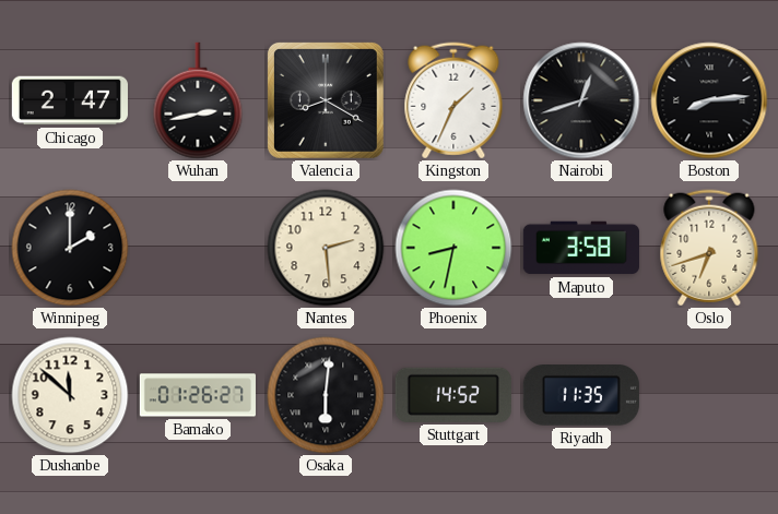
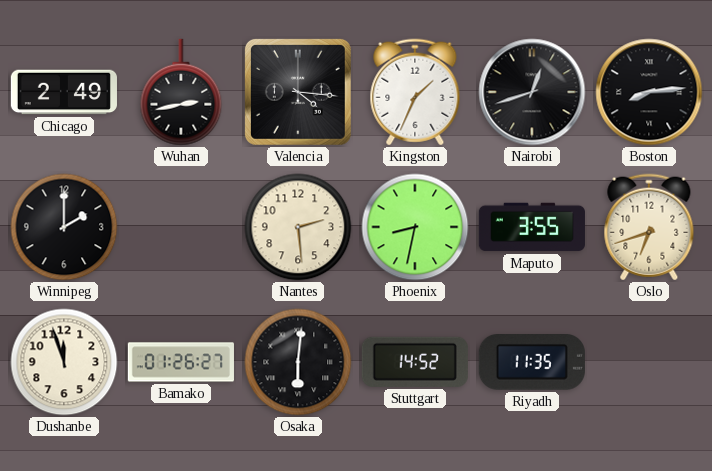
Chicago: 2:47 -> 2:49 (64, 92)
Valencia: 8:20 -> 4:16 (298, 92)
Maputo: 3:58 -> 3:55 (532, 227)
Dushanbe: 11:52 -> 11:57 (64, 362)
